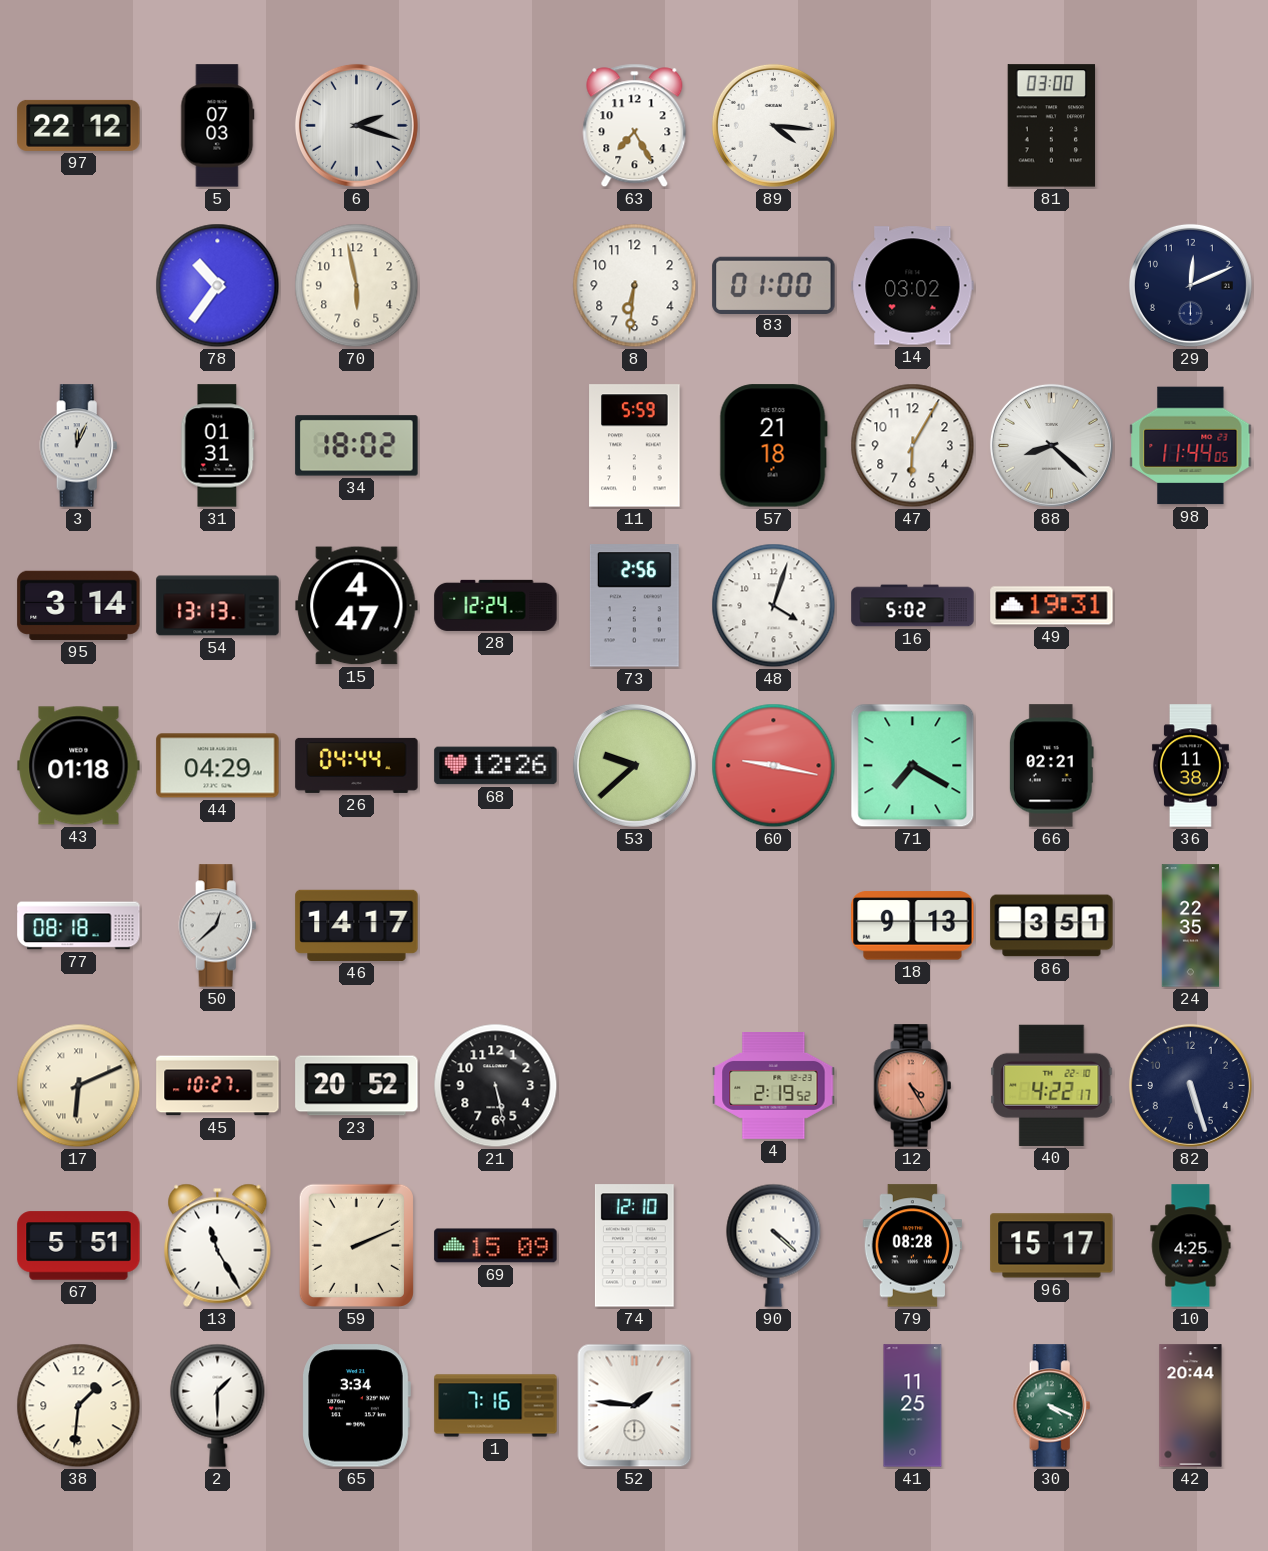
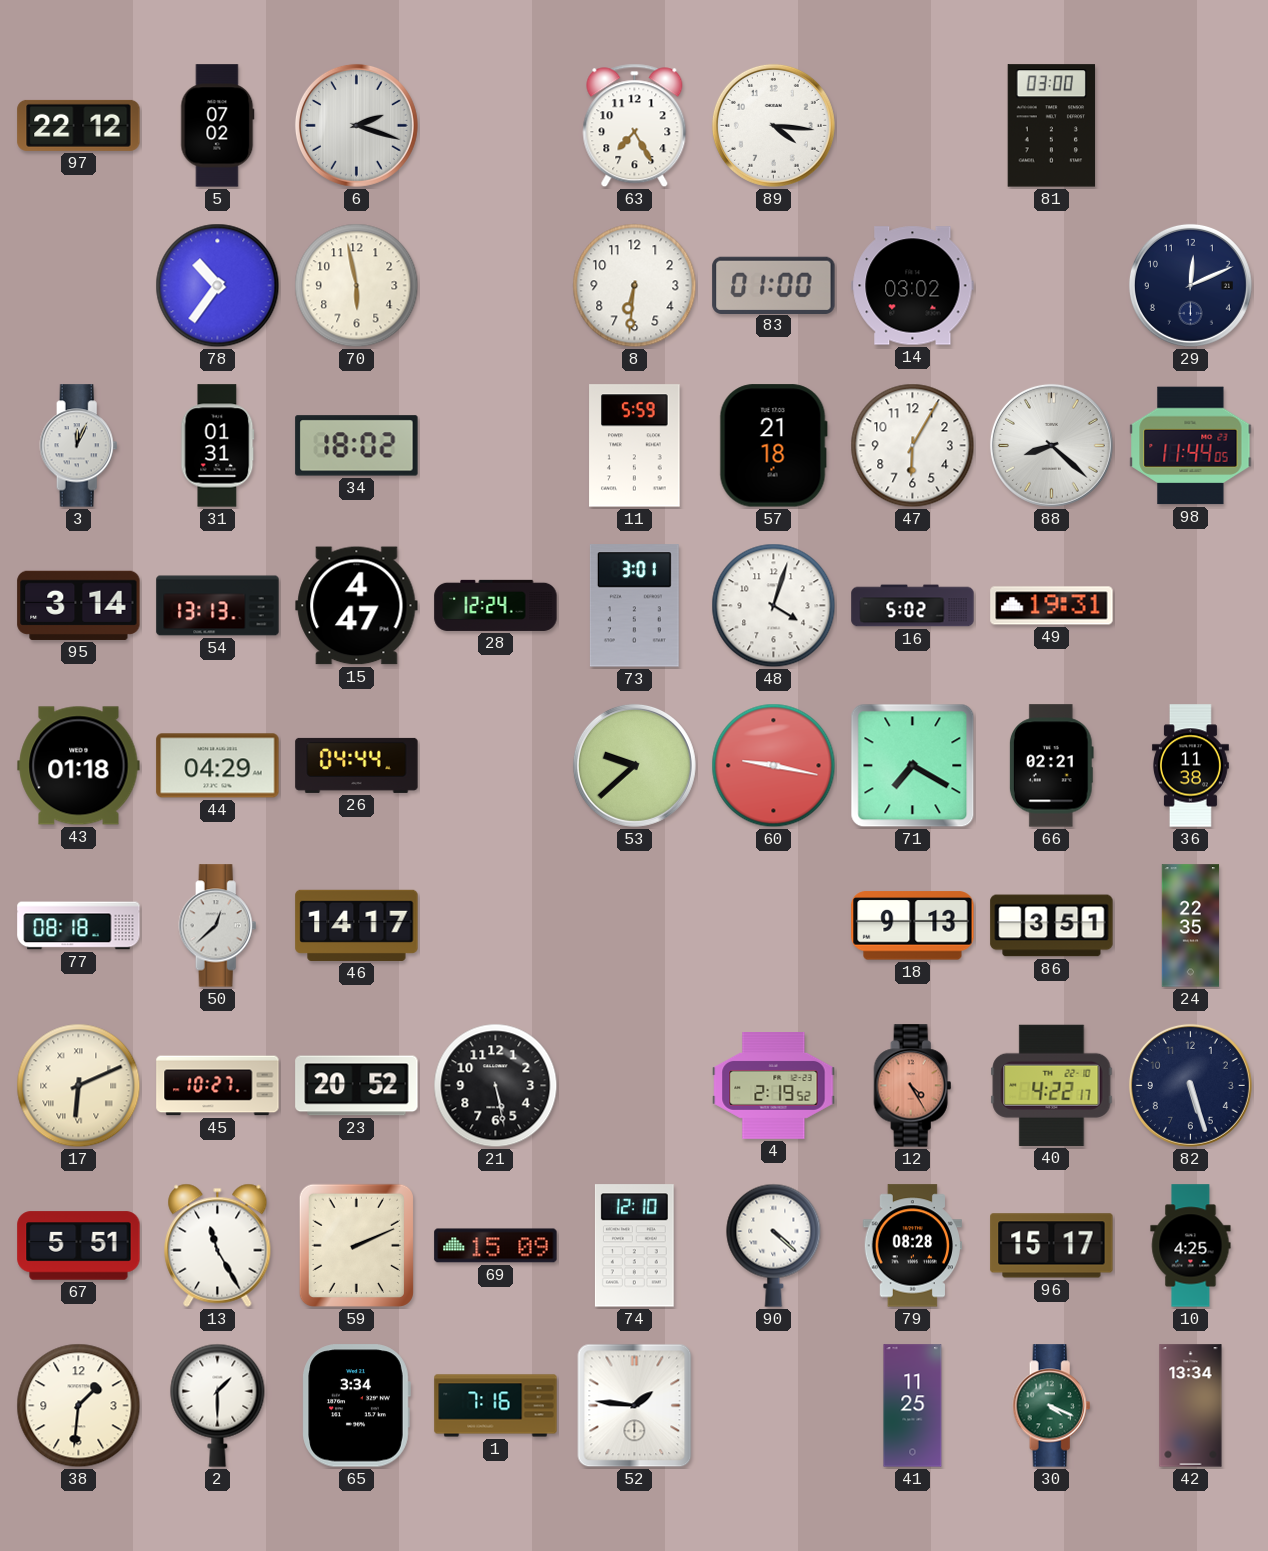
5: 07:03 -> 07:02 (218, 126)
73: 2:56 -> 3:01 (634, 606)
68: 12:26 -> none (496, 766)
42: 20:44 -> 13:34 (1191, 1406)
